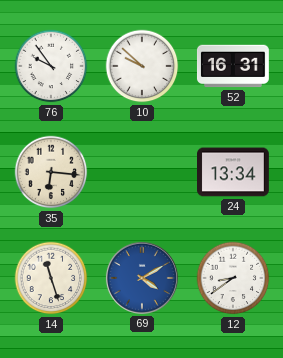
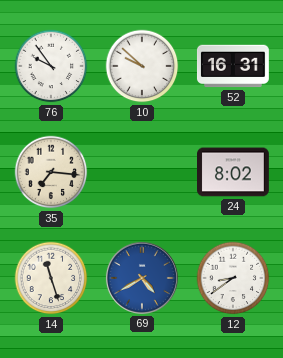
35: 6:16 -> 7:16 (51, 172)
24: 13:34 -> 8:02 (234, 172)
69: 4:10 -> 4:40 (142, 278)
